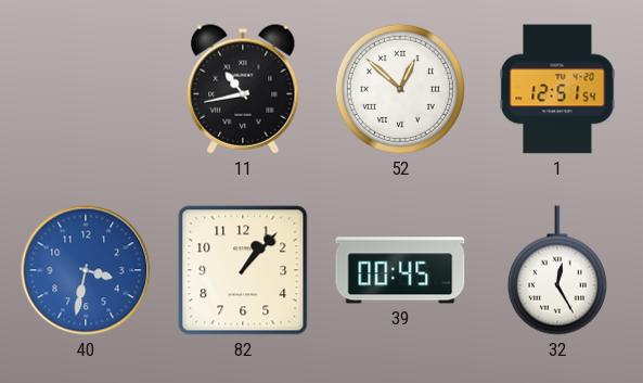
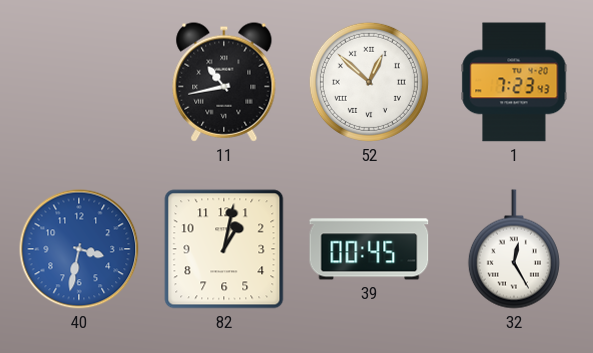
1: 12:51 -> 7:23 (514, 82)
82: 1:07 -> 1:02 (224, 249)
